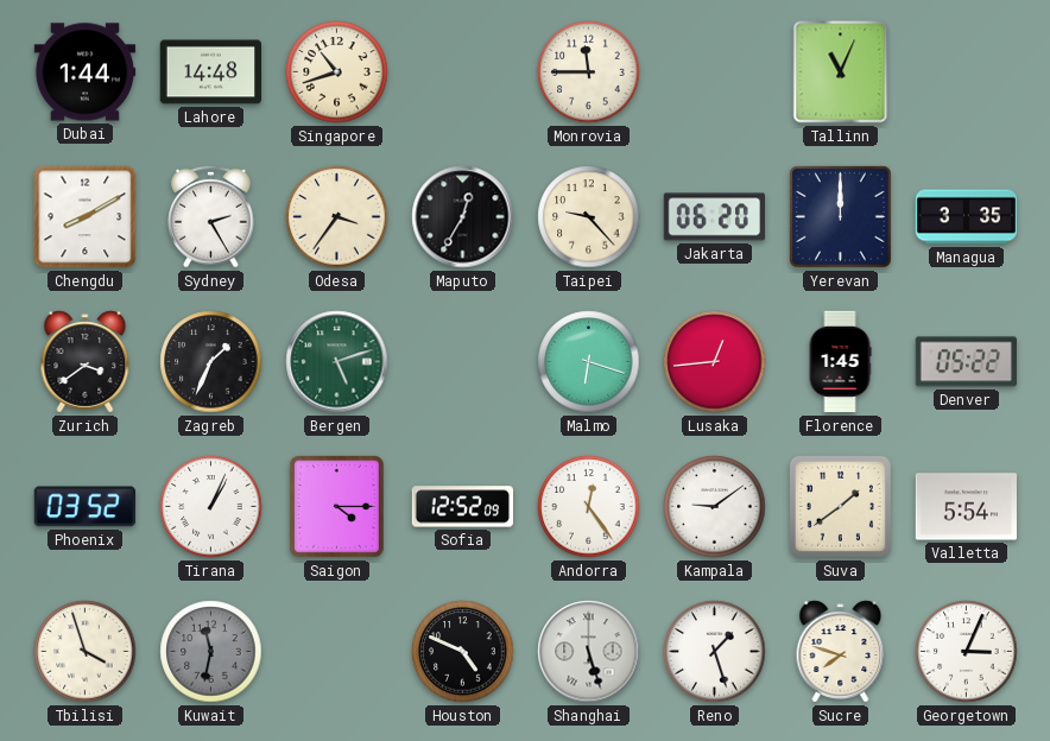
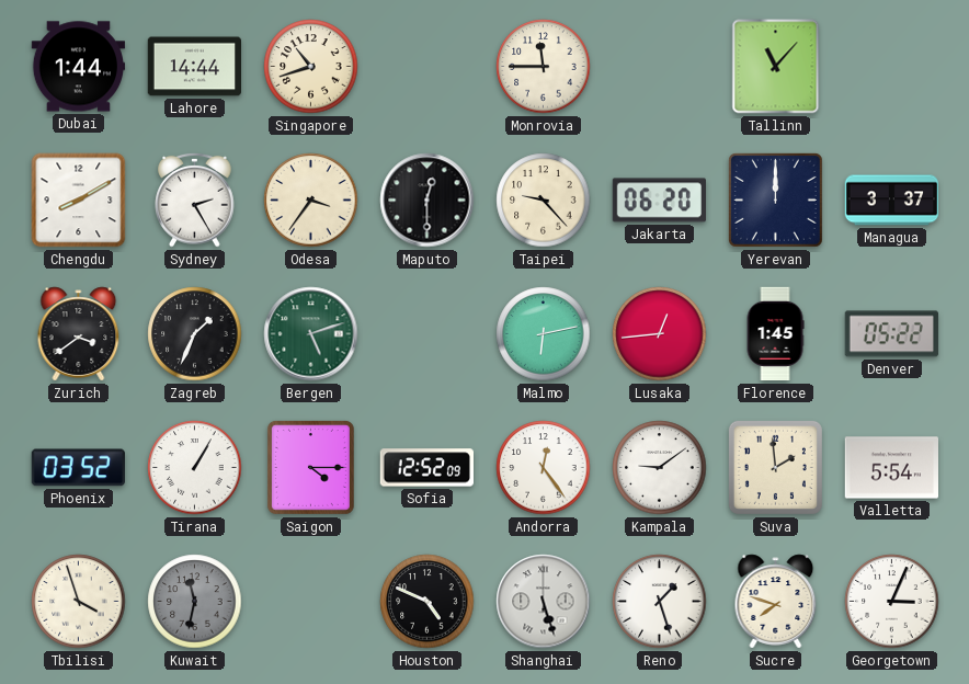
Lahore: 14:48 -> 14:44 (195, 67)
Tallinn: 11:04 -> 11:07 (776, 67)
Maputo: 12:35 -> 12:30 (428, 201)
Managua: 3:35 -> 3:37 (892, 201)
Malmo: 6:18 -> 6:13 (544, 334)
Tirana: 1:04 -> 1:05 (195, 468)
Suva: 1:39 -> 1:59 (775, 467)
